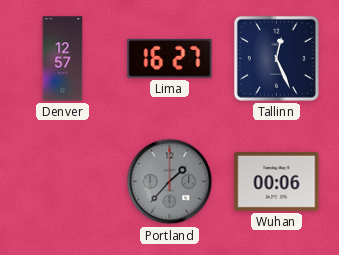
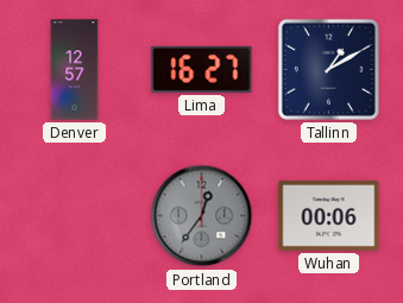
Tallinn: 12:26 -> 1:10 (328, 69)
Portland: 1:37 -> 12:36 (202, 216)
